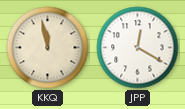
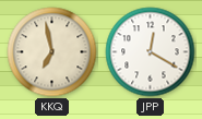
KKQ: 11:58 -> 6:58 (52, 52)
